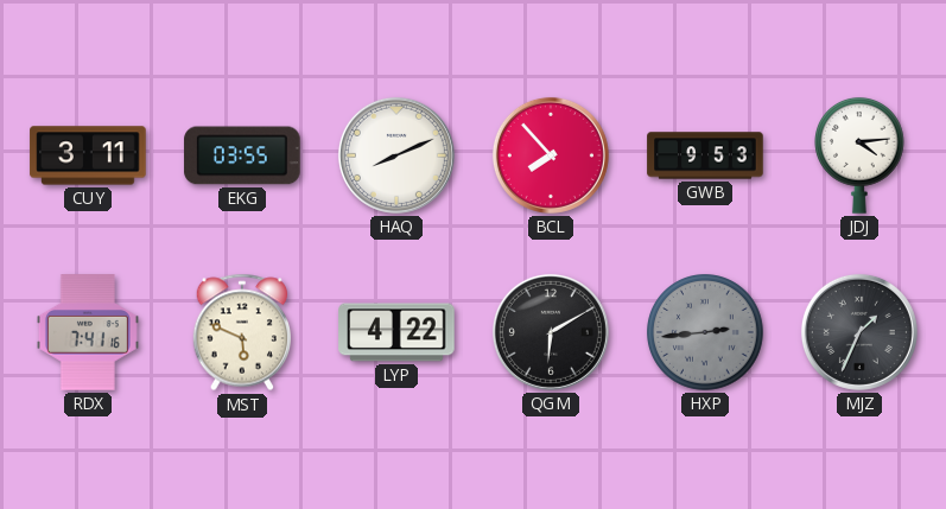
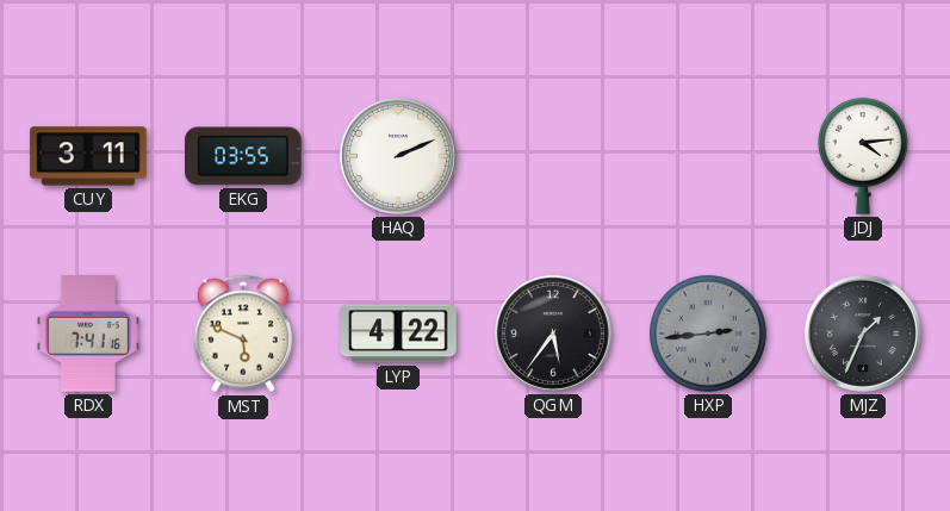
HAQ: 8:11 -> 2:11 (398, 156)
BCL: 7:53 -> none (551, 155)
GWB: 9:53 -> none (705, 155)
QGM: 6:10 -> 5:36 (553, 334)
